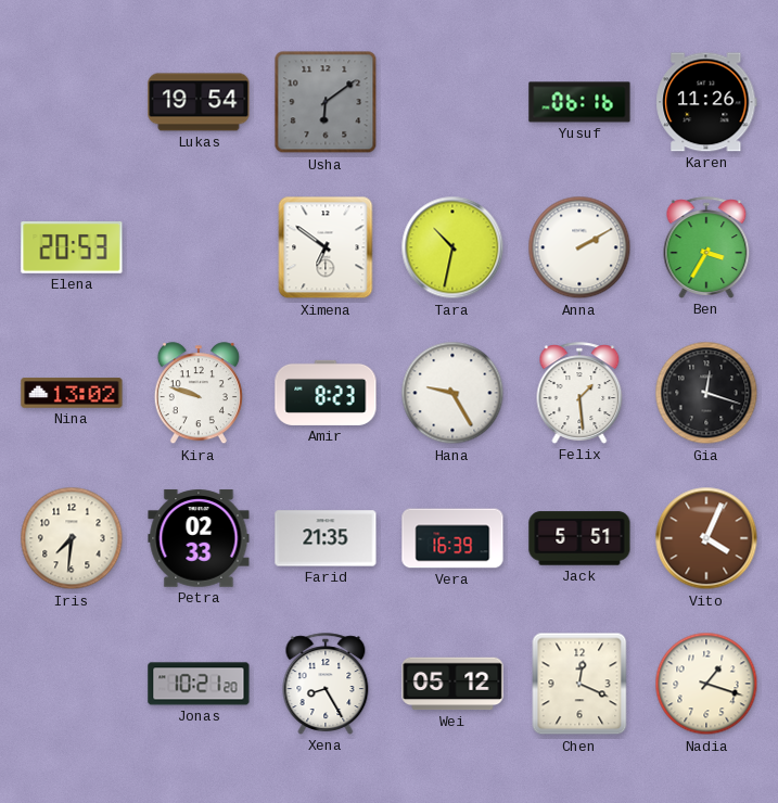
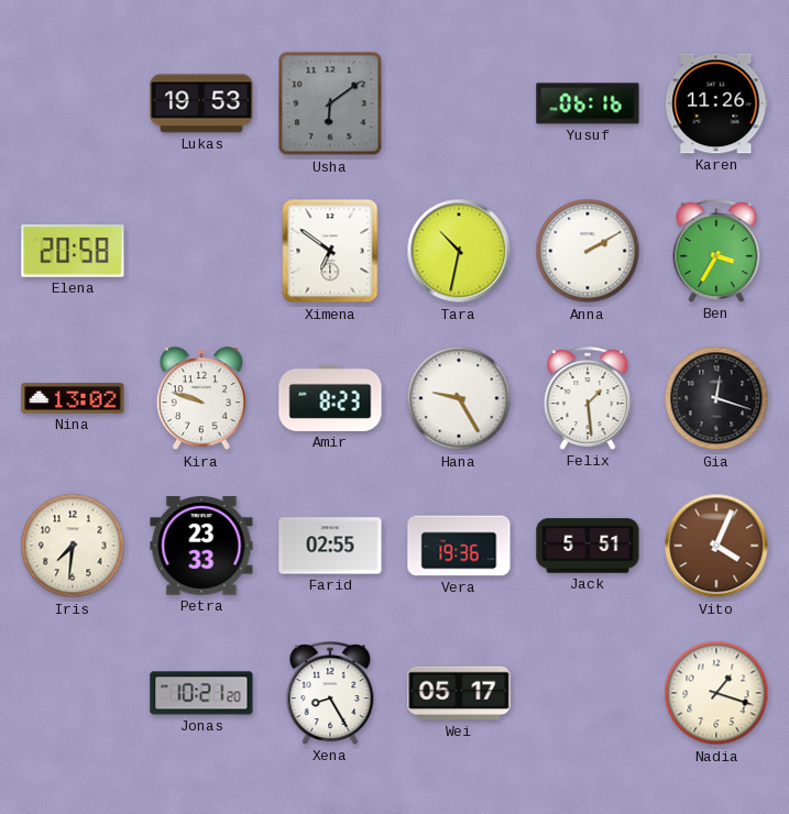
Lukas: 19:54 -> 19:53 (201, 103)
Elena: 20:53 -> 20:58 (73, 252)
Petra: 02:33 -> 23:33 (201, 546)
Farid: 21:35 -> 02:55 (330, 546)
Vera: 16:39 -> 19:36 (459, 546)
Wei: 05:12 -> 05:17 (459, 693)
Chen: 12:19 -> none (579, 684)
